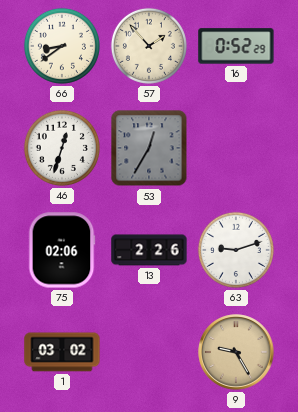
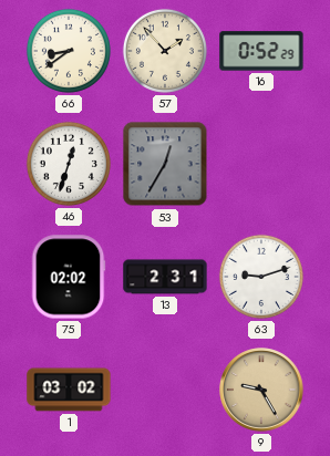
75: 02:06 -> 02:02 (69, 277)
13: 2:26 -> 2:31 (165, 277)
